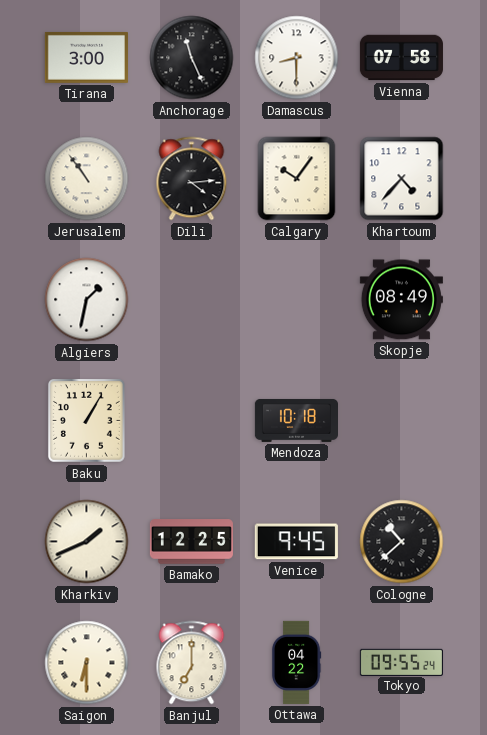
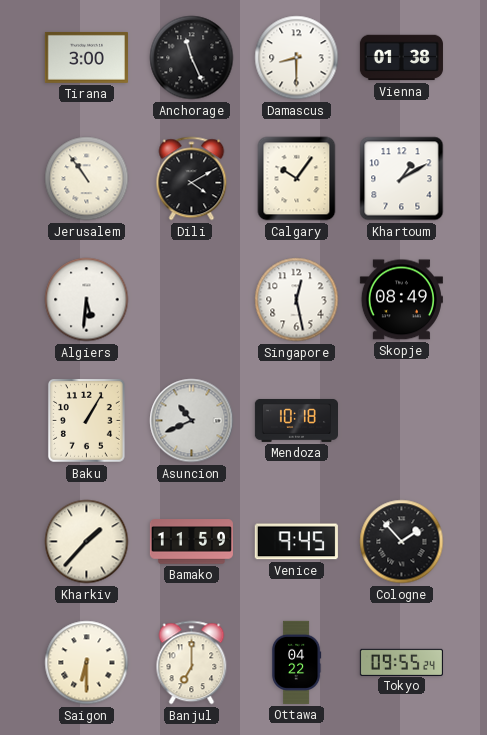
Vienna: 07:58 -> 01:38 (401, 58)
Dili: 4:14 -> 4:10 (192, 179)
Khartoum: 4:37 -> 1:10 (402, 179)
Algiers: 1:32 -> 5:31 (87, 300)
Singapore: none -> 12:28 (297, 300)
Asuncion: none -> 10:41 (192, 421)
Kharkiv: 1:41 -> 1:37 (87, 542)
Bamako: 12:25 -> 11:59 (191, 542)
Cologne: 10:38 -> 1:53 (402, 542)
